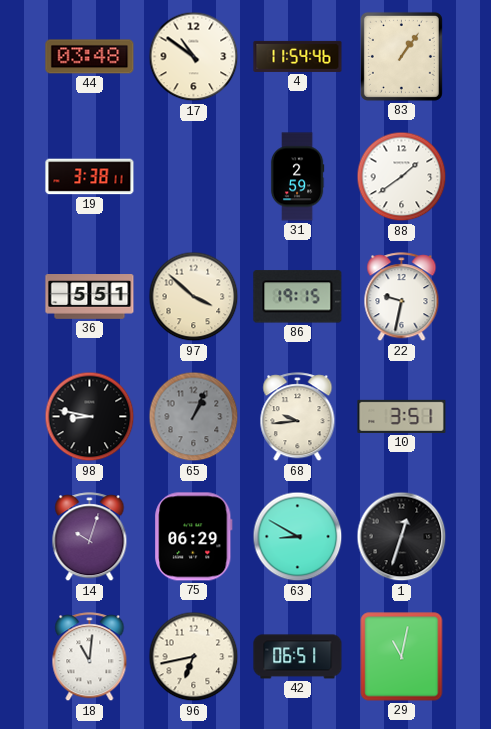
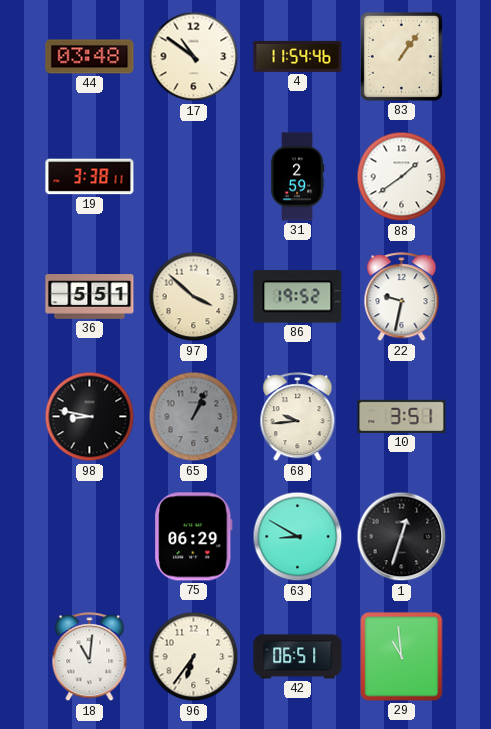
86: 19:15 -> 19:52 (298, 297)
14: 10:03 -> none (90, 537)
96: 6:43 -> 6:36 (194, 657)
29: 11:02 -> 10:59 (402, 657)
